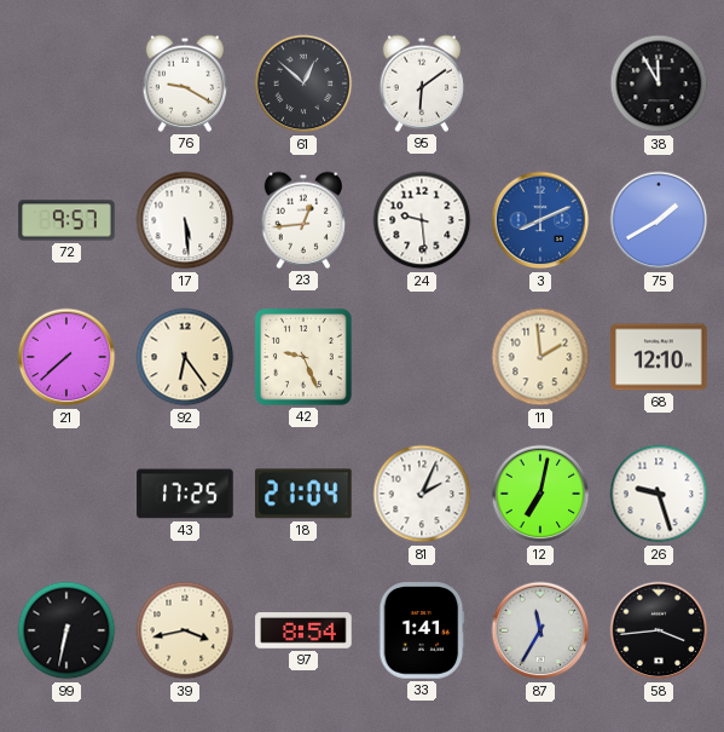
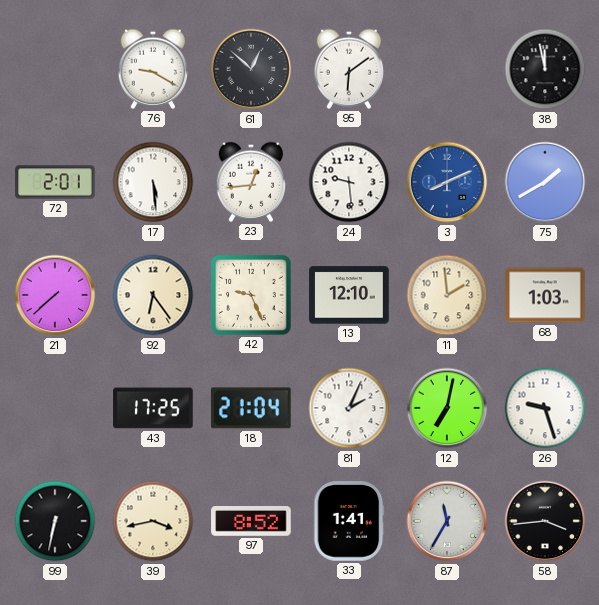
38: 11:55 -> 11:58 (545, 69)
72: 9:57 -> 2:01 (55, 182)
13: none -> 12:10 (349, 295)
68: 12:10 -> 1:03 (545, 295)
97: 8:54 -> 8:52 (251, 522)
